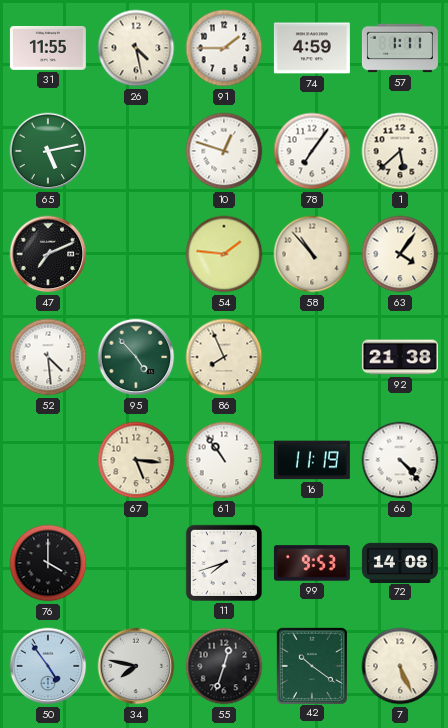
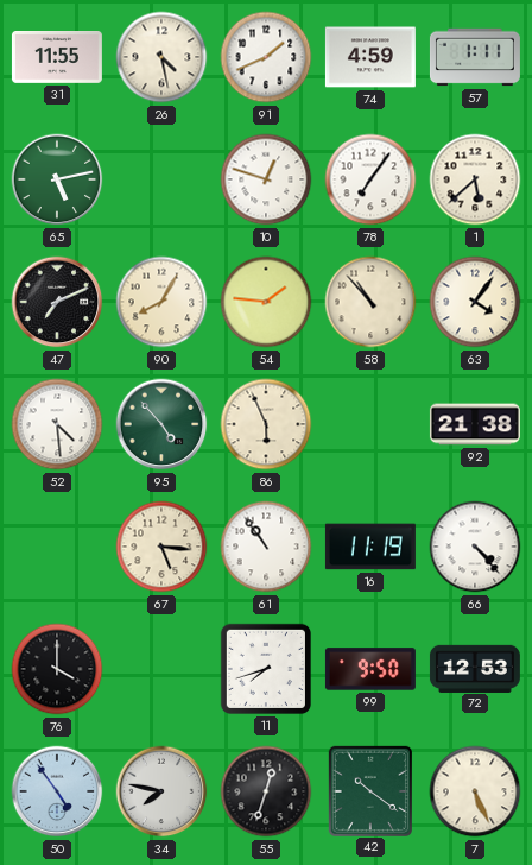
91: 1:45 -> 1:41 (266, 57)
90: none -> 8:05 (161, 302)
86: 7:56 -> 5:56 (266, 424)
99: 9:53 -> 9:50 (370, 669)
72: 14:08 -> 12:53 (475, 668)
